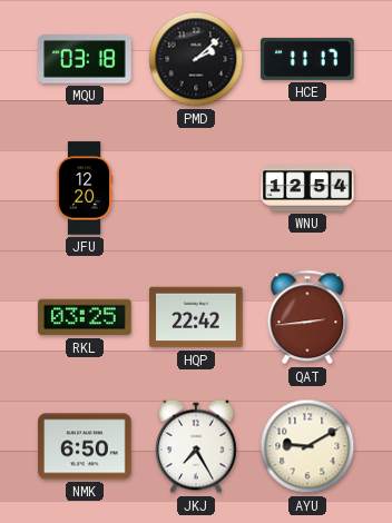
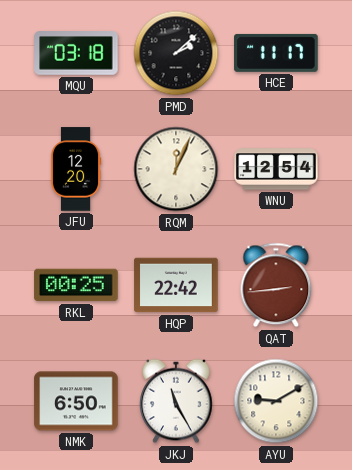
RQM: none -> 12:04 (176, 169)
RKL: 03:25 -> 00:25 (76, 285)
JKJ: 7:25 -> 11:25 (176, 401)
